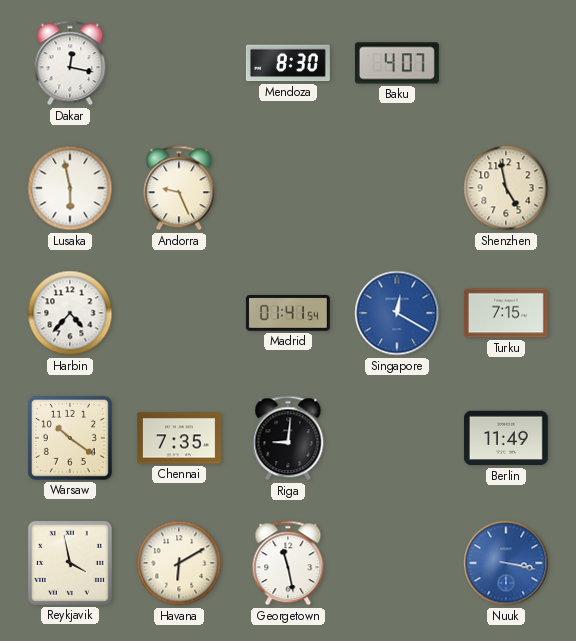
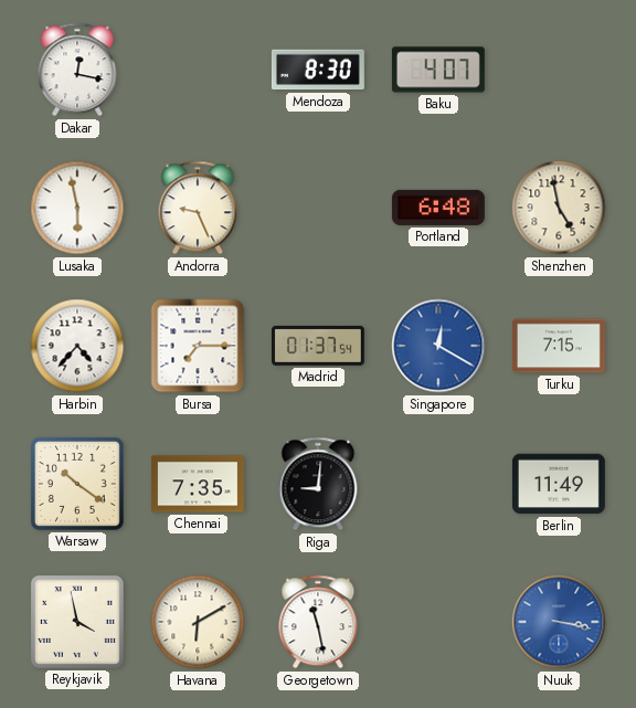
Portland: none -> 6:48 (438, 208)
Bursa: none -> 7:15 (198, 346)
Madrid: 01:41 -> 01:37 (318, 346)
